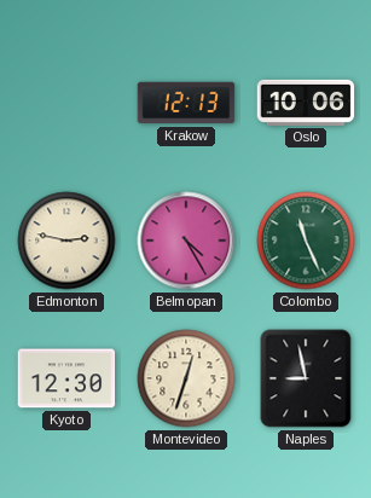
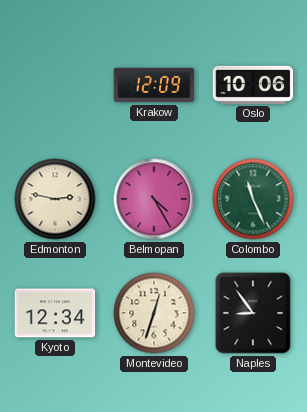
Krakow: 12:13 -> 12:09 (154, 85)
Kyoto: 12:30 -> 12:34 (55, 313)
Naples: 8:58 -> 8:54 (253, 313)
